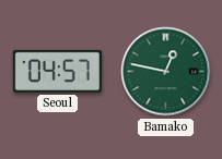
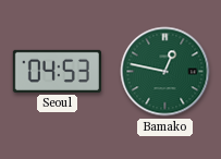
Seoul: 04:57 -> 04:53 (57, 71)
